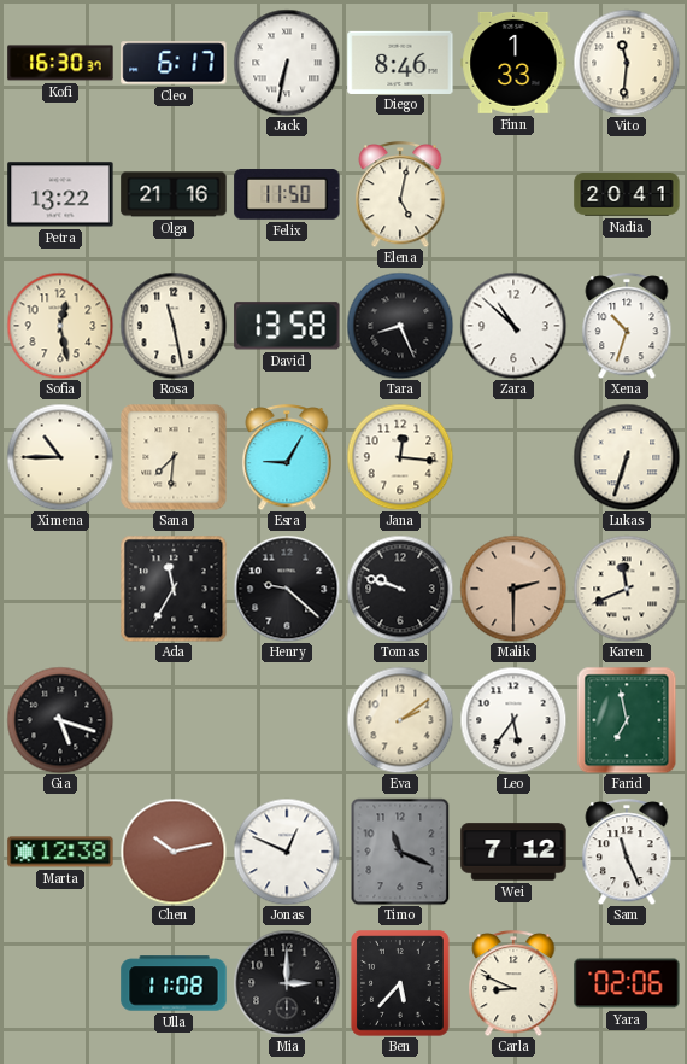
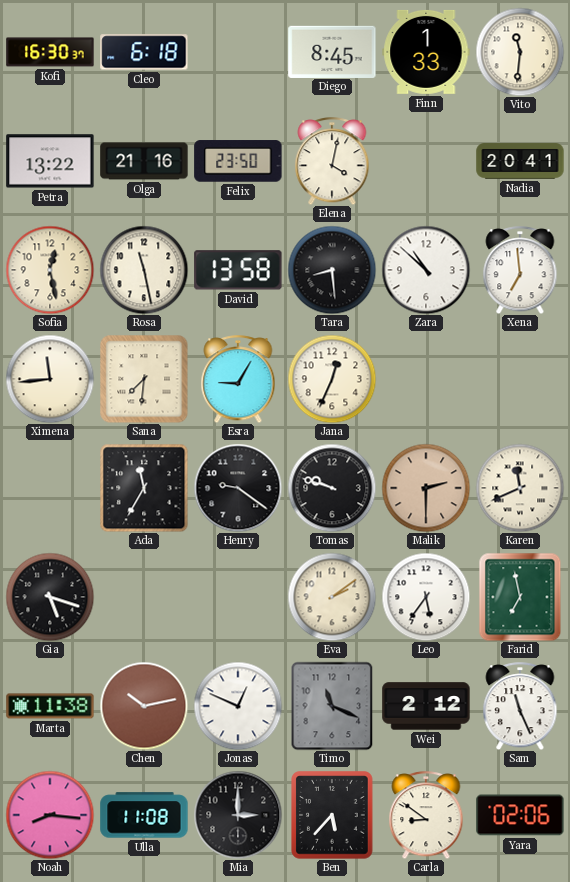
Cleo: 6:17 -> 6:18 (144, 52)
Jack: 6:32 -> none (287, 63)
Diego: 8:46 -> 8:45 (332, 51)
Felix: 11:50 -> 23:50 (238, 161)
Elena: 5:02 -> 4:02 (332, 161)
Tara: 8:26 -> 8:29 (332, 270)
Xena: 10:33 -> 6:59 (520, 270)
Ximena: 10:45 -> 11:44 (50, 379)
Jana: 12:16 -> 12:34 (332, 379)
Lukas: 6:33 -> none (627, 457)
Henry: 9:22 -> 9:21 (238, 488)
Marta: 12:38 -> 11:38 (50, 706)
Wei: 7:12 -> 2:12 (426, 706)
Noah: none -> 8:16 (50, 815)
Carla: 8:49 -> 8:51 (426, 815)
